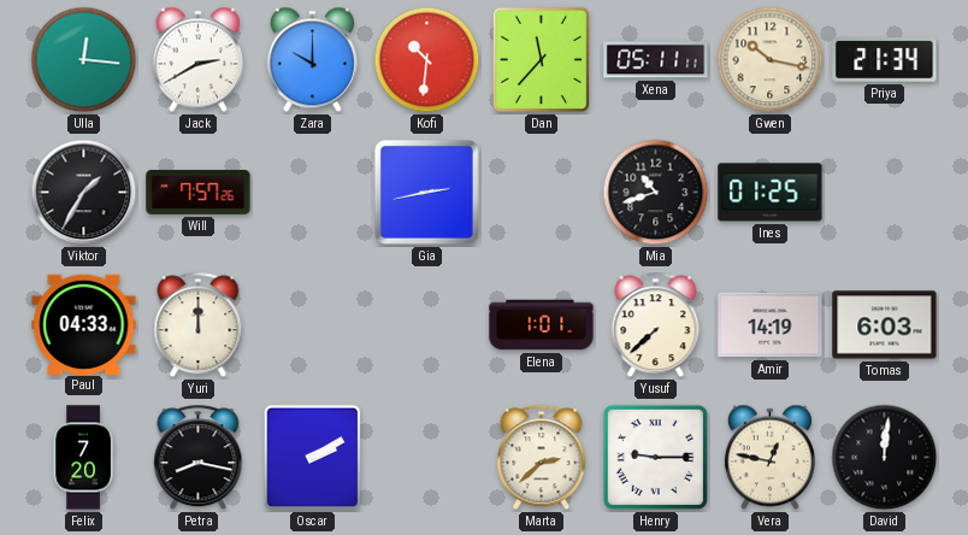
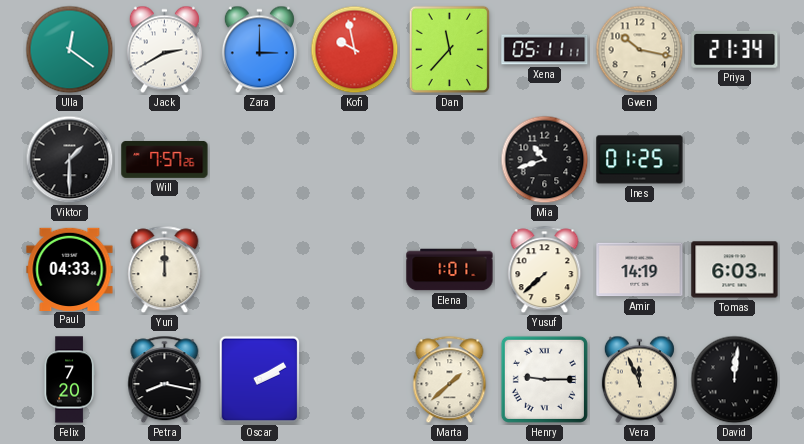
Ulla: 12:16 -> 12:21 (70, 50)
Zara: 10:00 -> 3:00 (259, 50)
Kofi: 10:31 -> 9:58 (355, 50)
Viktor: 1:35 -> 1:30 (70, 160)
Gia: 2:43 -> none (426, 192)
Marta: 2:38 -> 1:38 (450, 380)
Vera: 12:47 -> 11:56 (639, 380)
